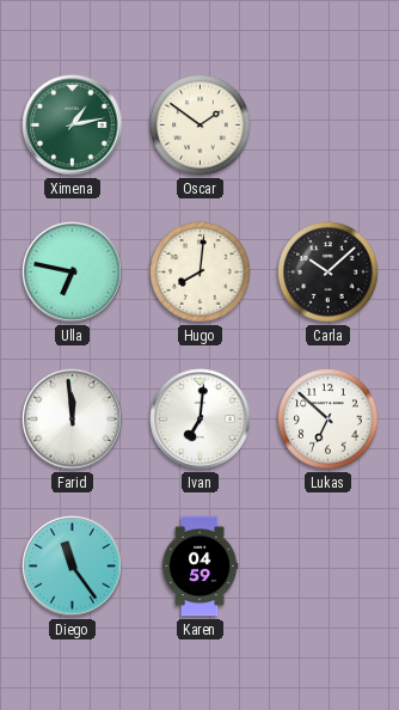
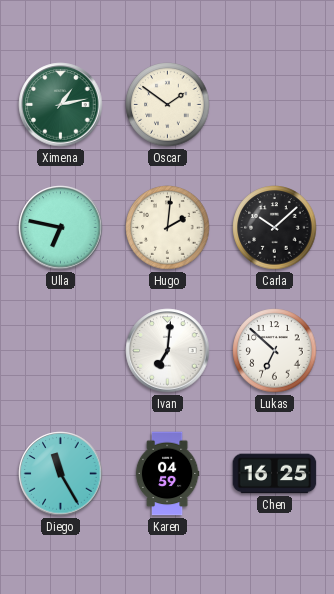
Hugo: 8:01 -> 2:01 (168, 228)
Farid: 11:59 -> none (73, 420)
Diego: 11:24 -> 11:25 (61, 474)
Chen: none -> 16:25 (275, 474)
